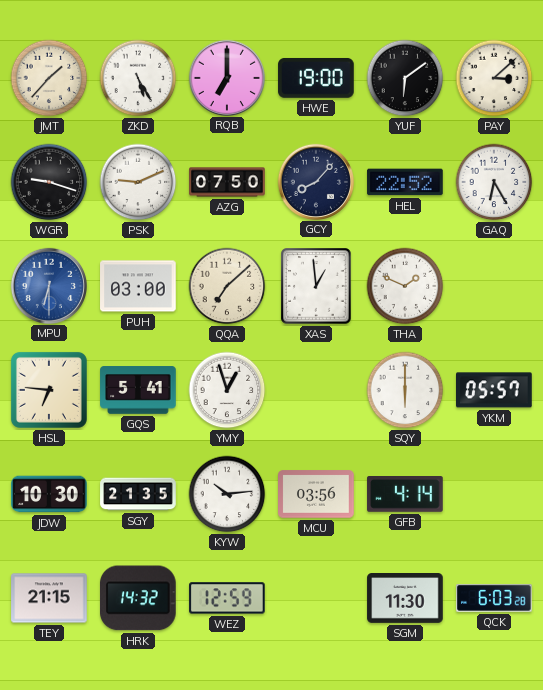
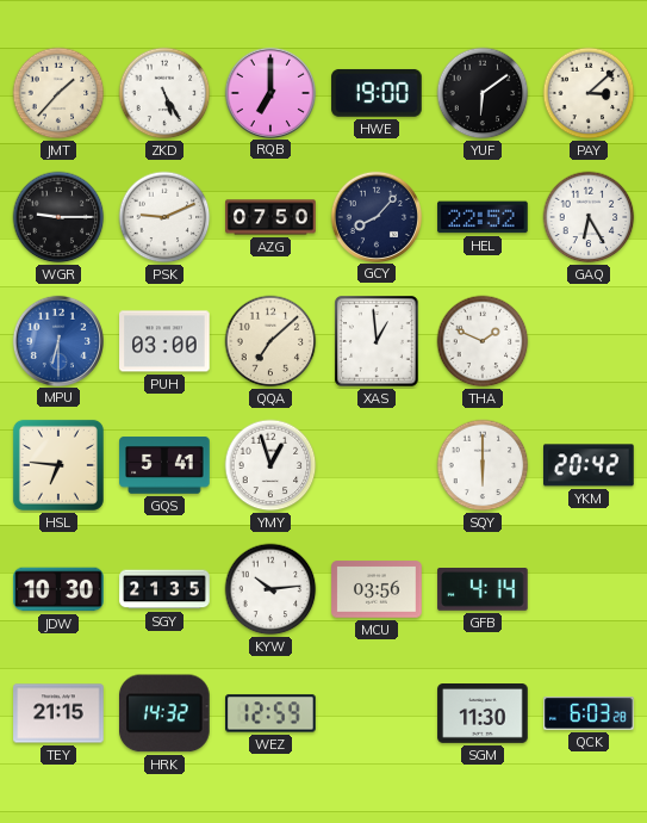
WGR: 9:18 -> 9:15 (58, 217)
YKM: 05:57 -> 20:42 (590, 465)
